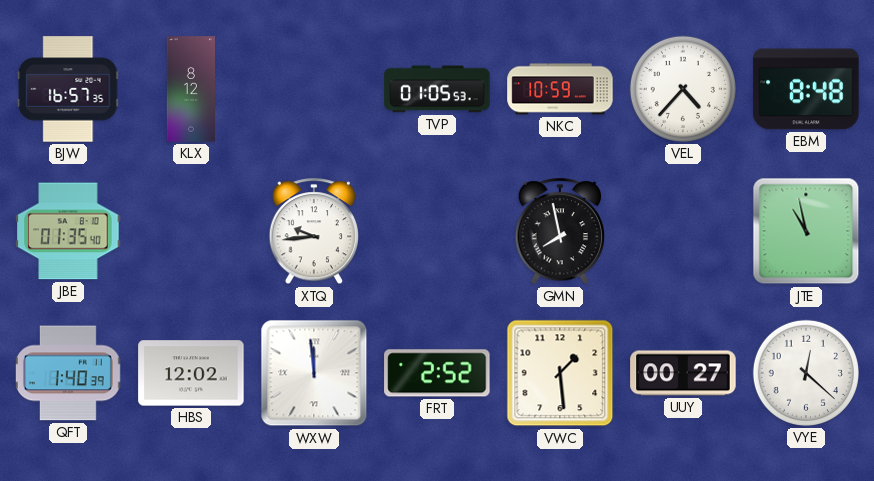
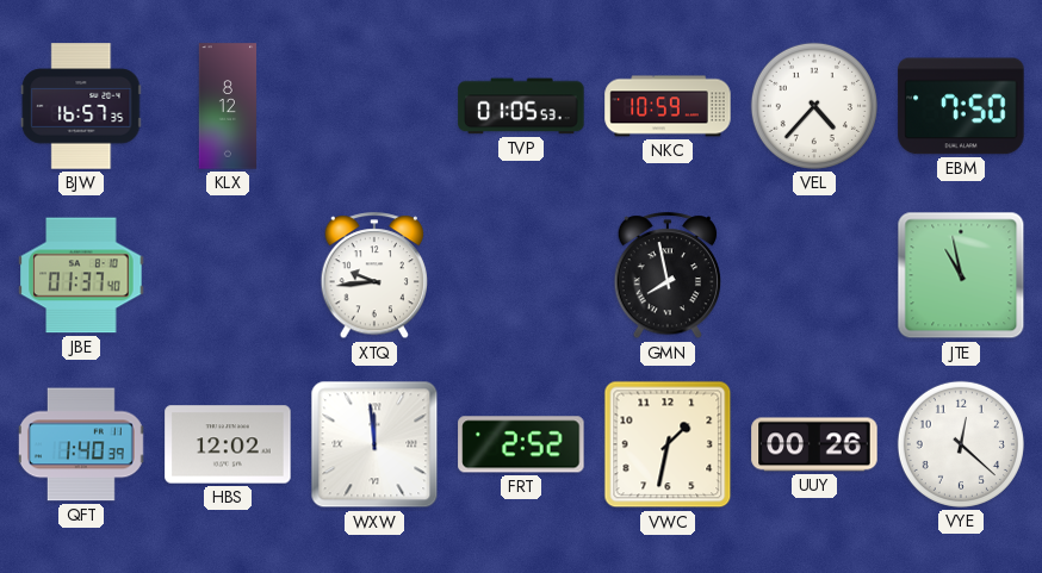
EBM: 8:48 -> 7:50 (961, 106)
JBE: 01:35 -> 01:37 (81, 275)
VWC: 1:29 -> 1:32 (668, 444)
UUY: 00:27 -> 00:26 (814, 444)
